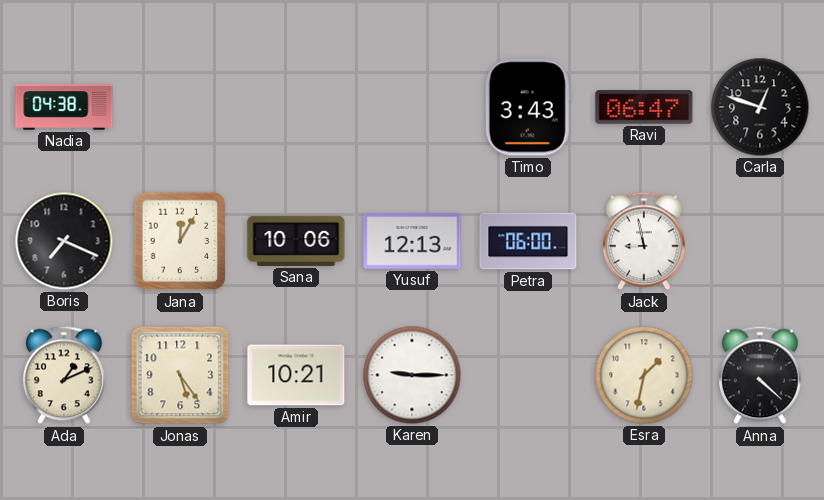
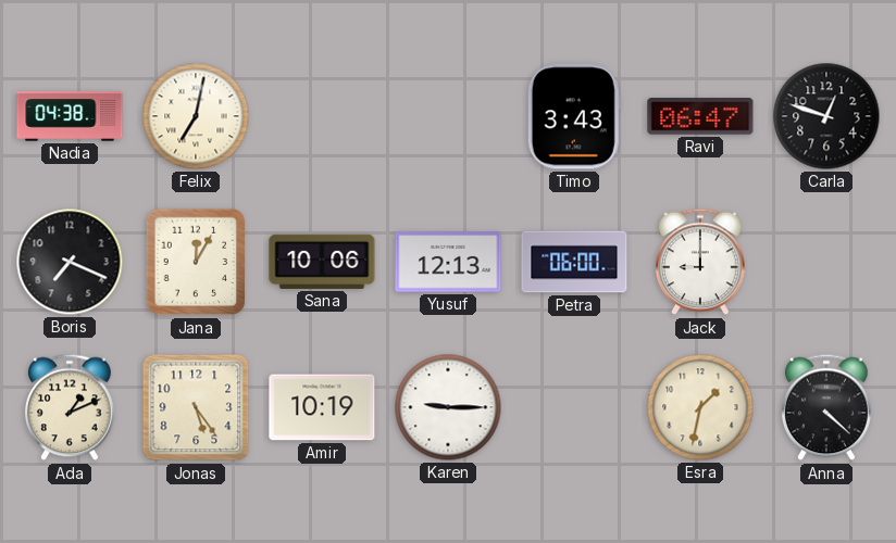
Felix: none -> 7:02 (196, 116)
Jack: 8:58 -> 9:00 (701, 262)
Amir: 10:21 -> 10:19 (322, 407)
